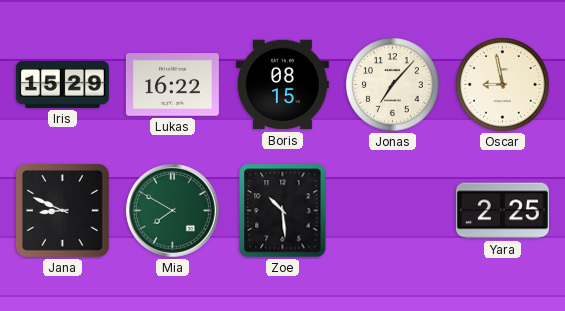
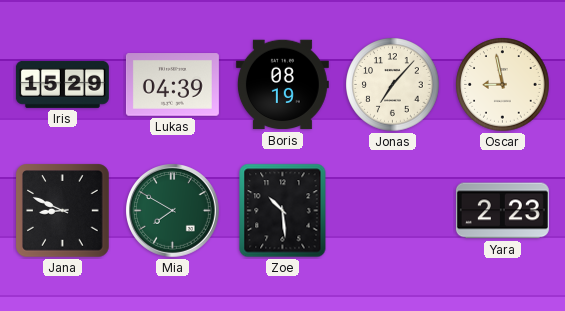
Lukas: 16:22 -> 04:39 (172, 85)
Boris: 08:15 -> 08:19 (282, 85)
Yara: 2:25 -> 2:23 (502, 211)
